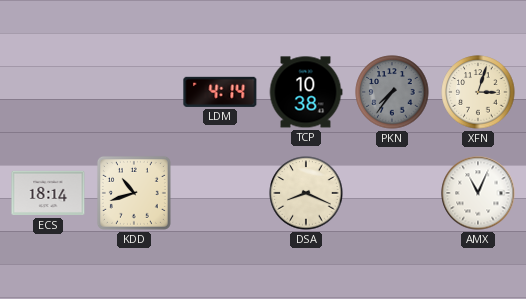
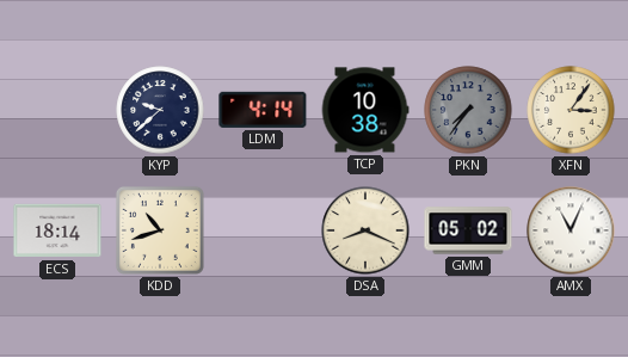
KYP: none -> 9:38 (160, 110)
XFN: 3:03 -> 3:06 (571, 110)
GMM: none -> 05:02 (468, 230)
